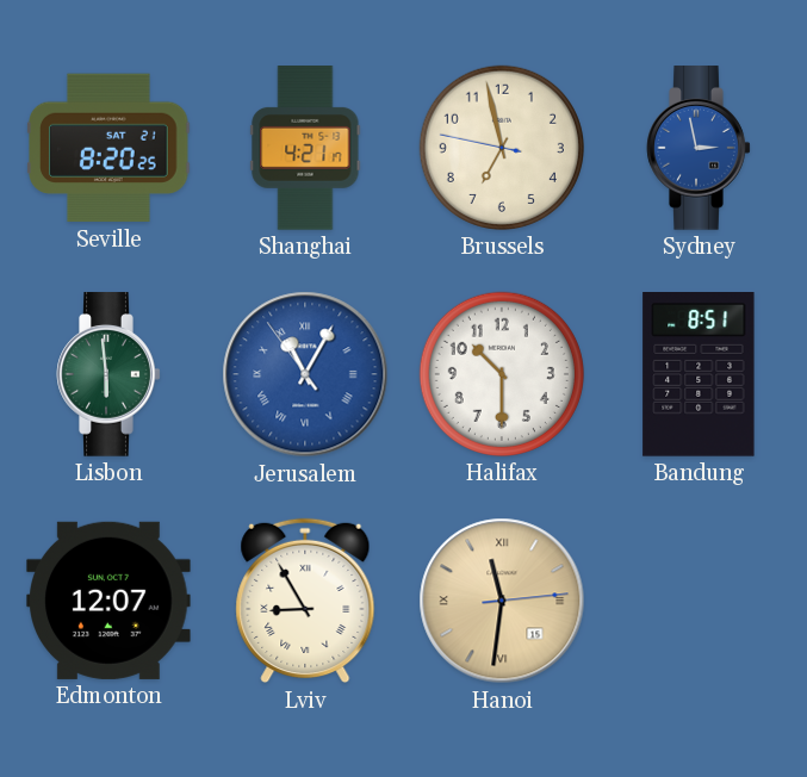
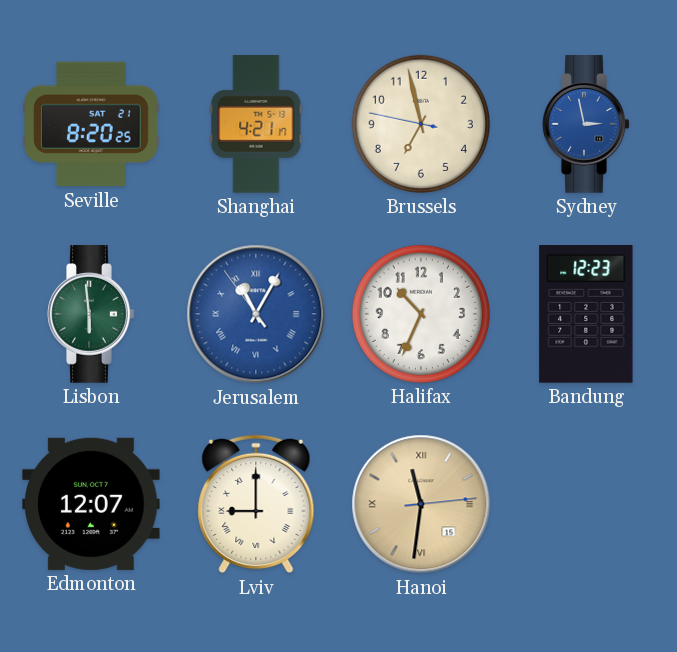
Halifax: 10:30 -> 10:34 (421, 314)
Bandung: 8:51 -> 12:23 (586, 315)
Lviv: 8:55 -> 9:00 (256, 504)
